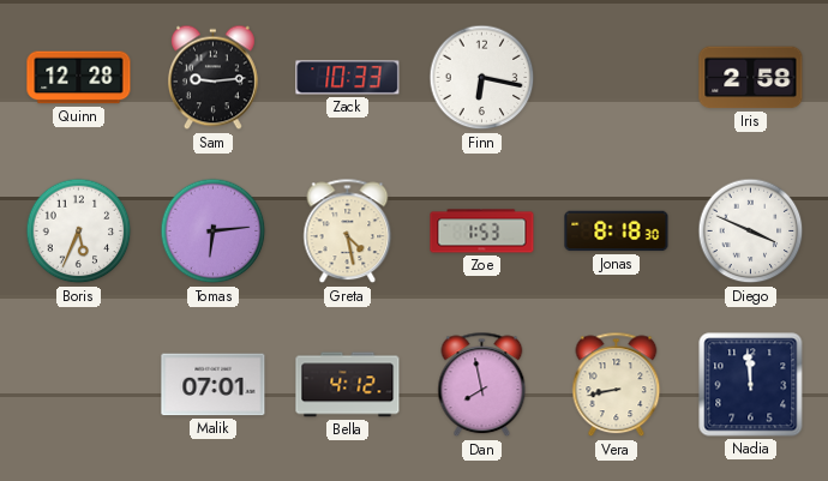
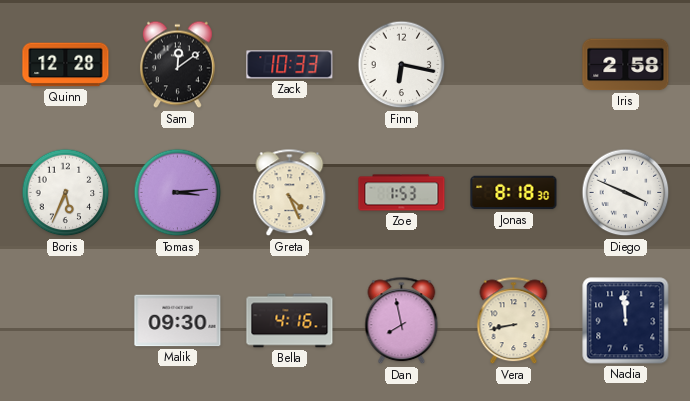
Sam: 9:14 -> 12:09 (177, 65)
Tomas: 6:14 -> 3:14 (178, 193)
Greta: 4:28 -> 4:26 (290, 193)
Malik: 07:01 -> 09:30 (178, 321)
Bella: 4:12 -> 4:16 (290, 321)
